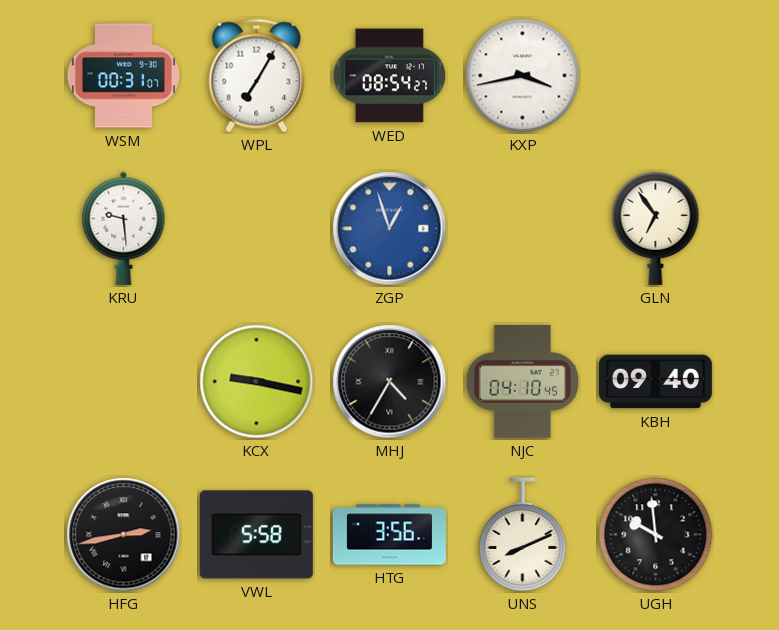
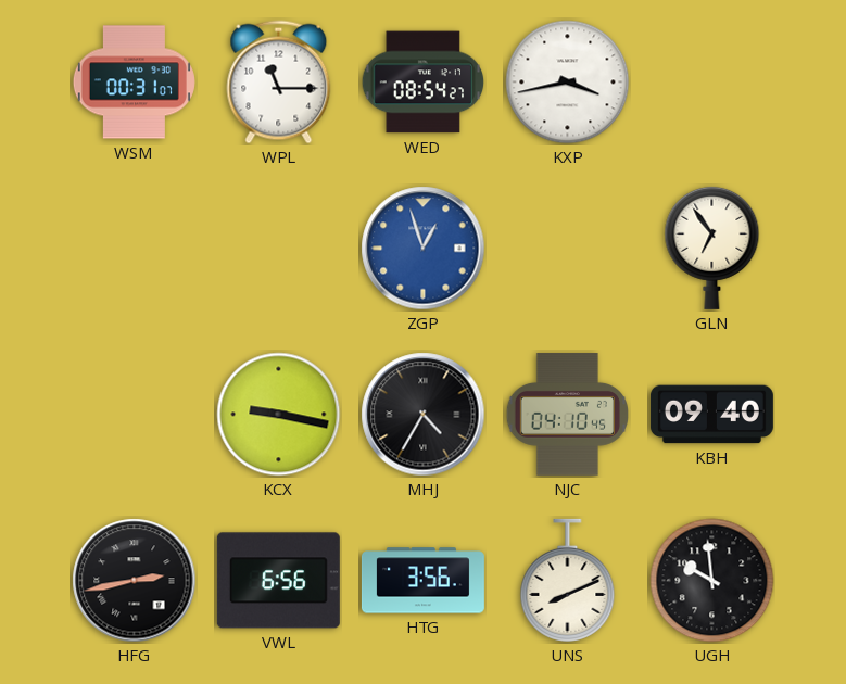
WPL: 7:05 -> 11:15 (279, 83)
KRU: 9:29 -> none (124, 228)
VWL: 5:58 -> 6:56 (278, 581)
